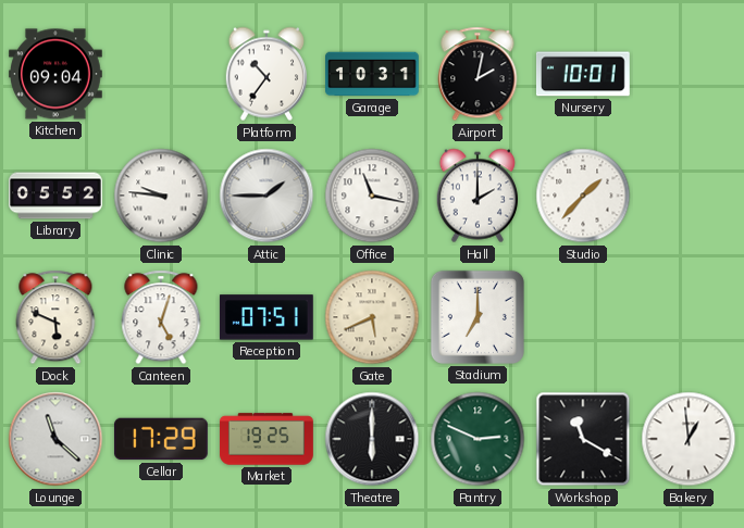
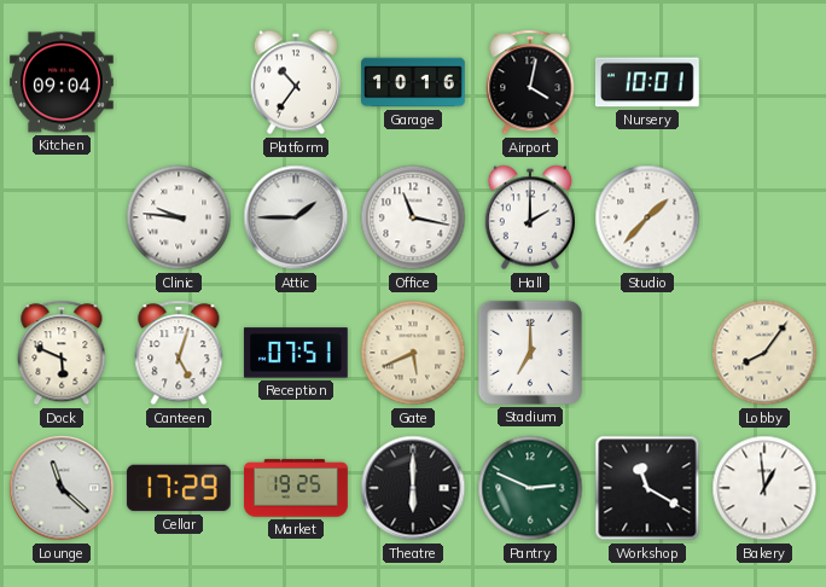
Garage: 10:31 -> 10:16 (414, 82)
Airport: 2:02 -> 4:02 (530, 82)
Library: 05:52 -> none (55, 196)
Lobby: none -> 8:06 (764, 353)
